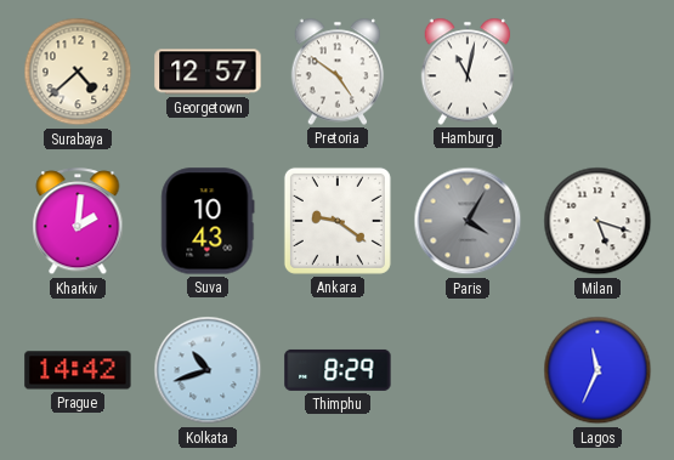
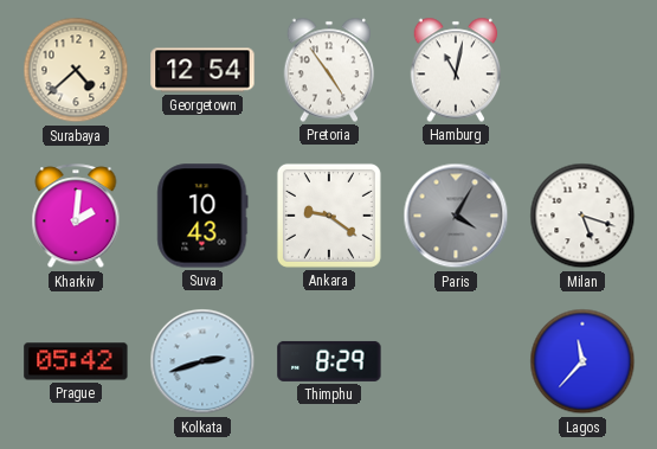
Georgetown: 12:57 -> 12:54 (202, 70)
Pretoria: 4:51 -> 4:54 (329, 70)
Prague: 14:42 -> 05:42 (76, 361)
Kolkata: 10:42 -> 2:42 (202, 361)
Lagos: 11:34 -> 11:37 (582, 361)
